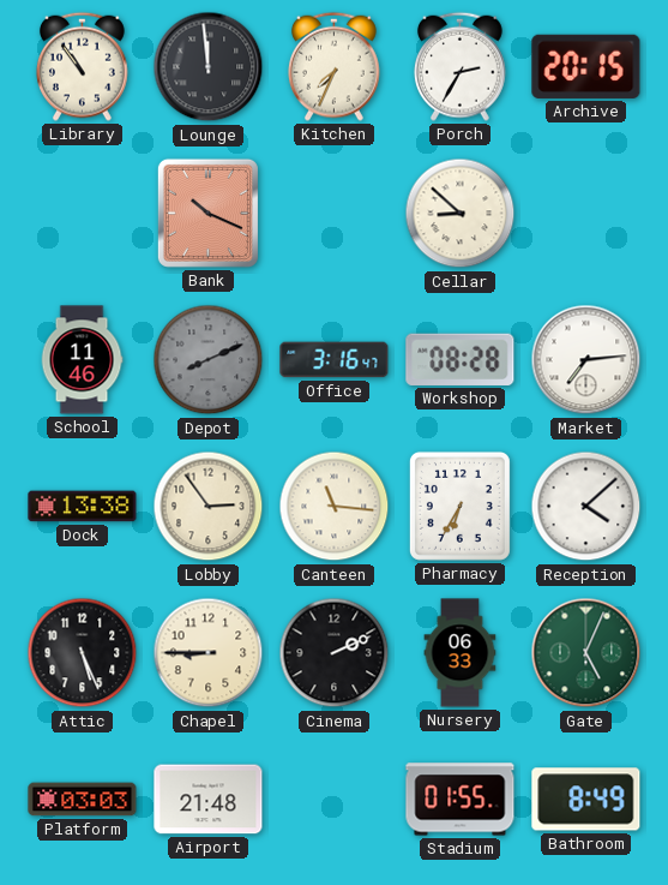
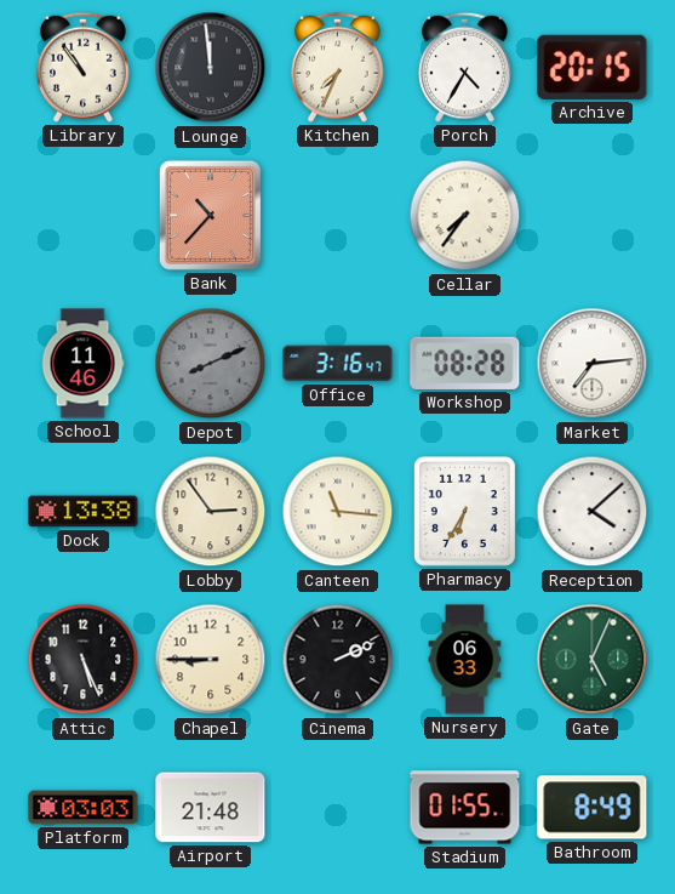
Porch: 2:35 -> 4:35 (465, 67)
Bank: 10:19 -> 10:37 (210, 215)
Cellar: 8:52 -> 7:36 (465, 216)
